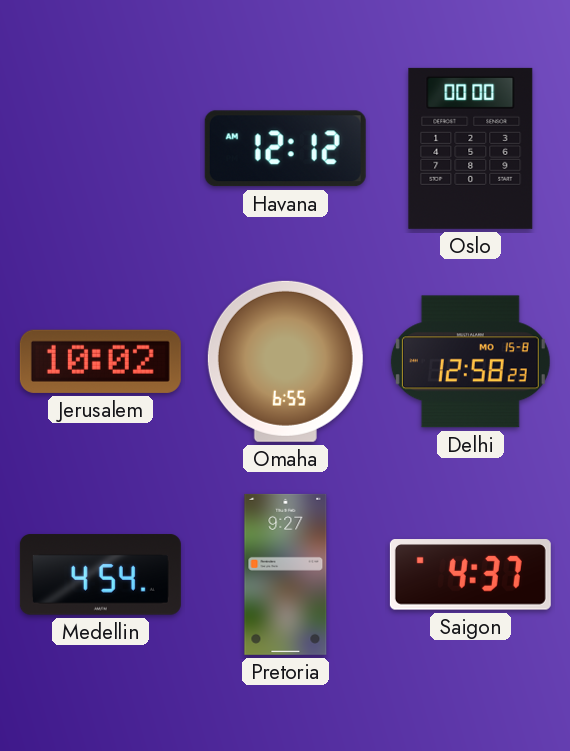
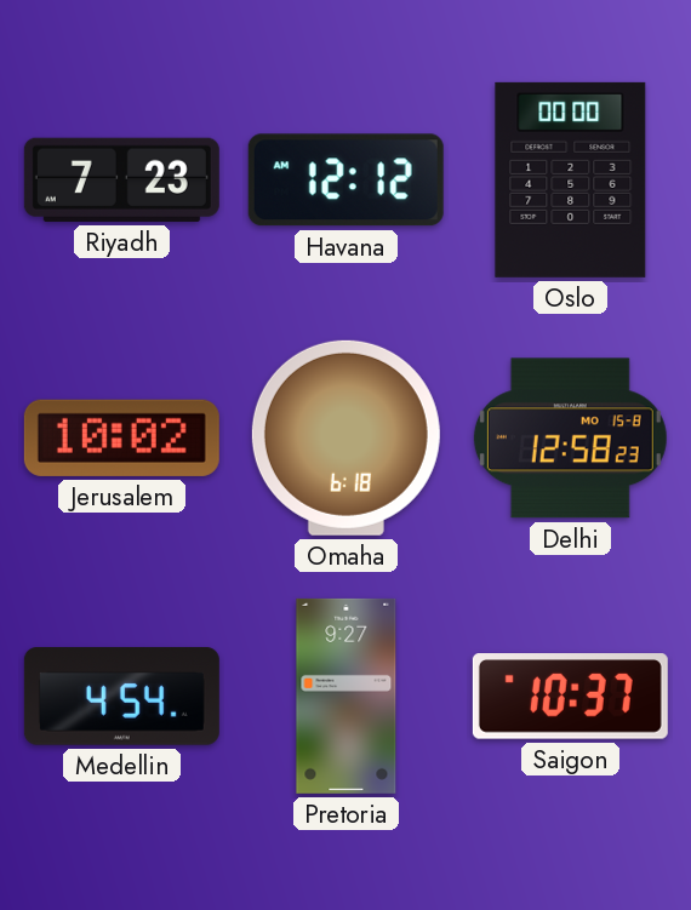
Riyadh: none -> 7:23 (121, 179)
Omaha: 6:55 -> 6:18 (345, 437)
Saigon: 4:37 -> 10:37 (570, 697)
